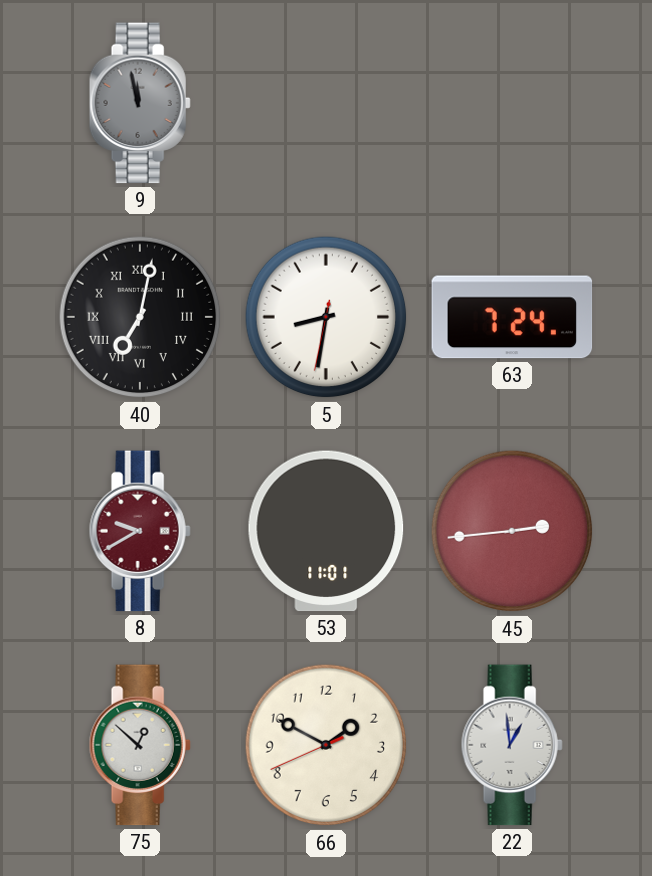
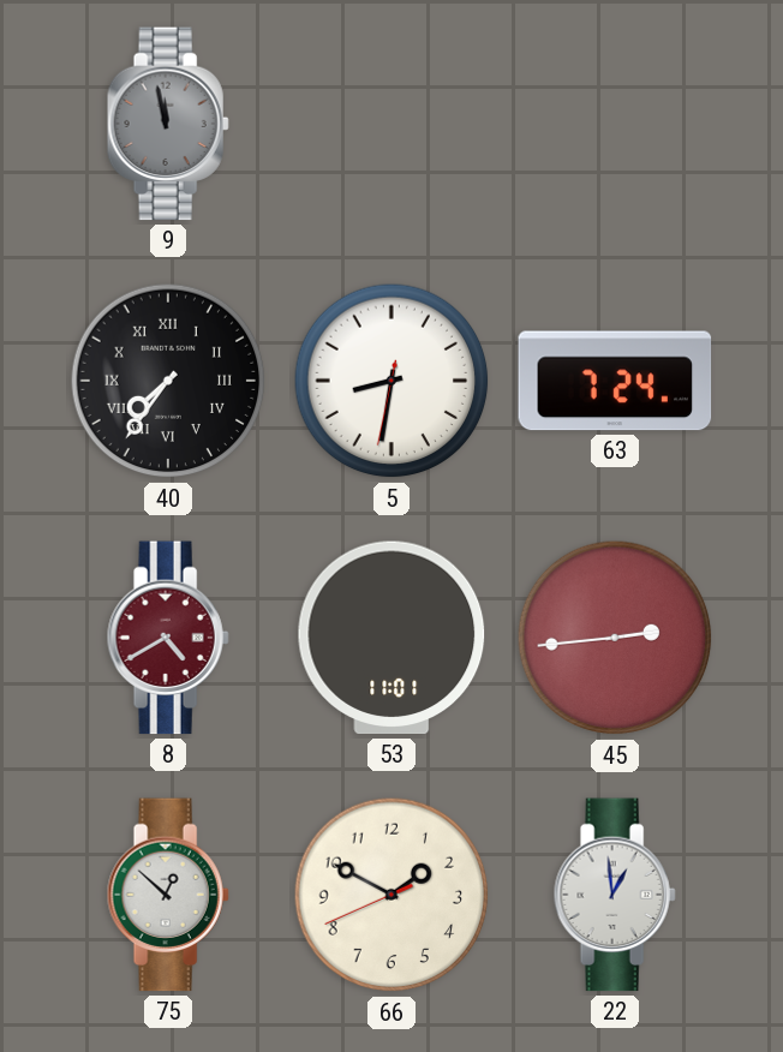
40: 7:02 -> 7:36 (168, 381)
8: 9:40 -> 4:40 (168, 638)
